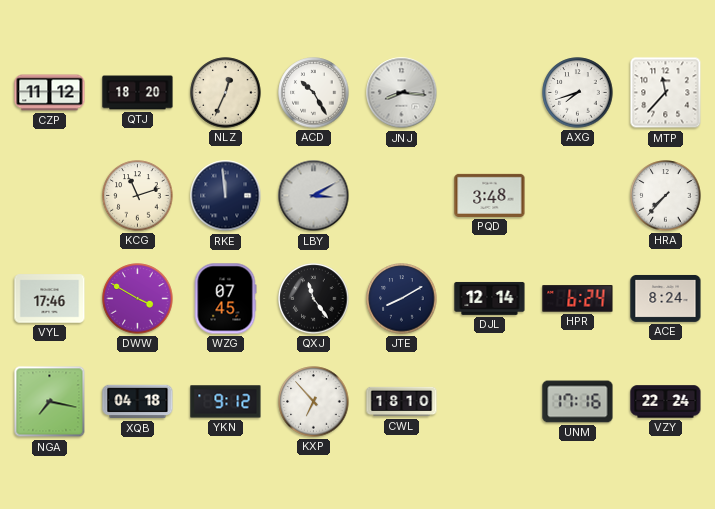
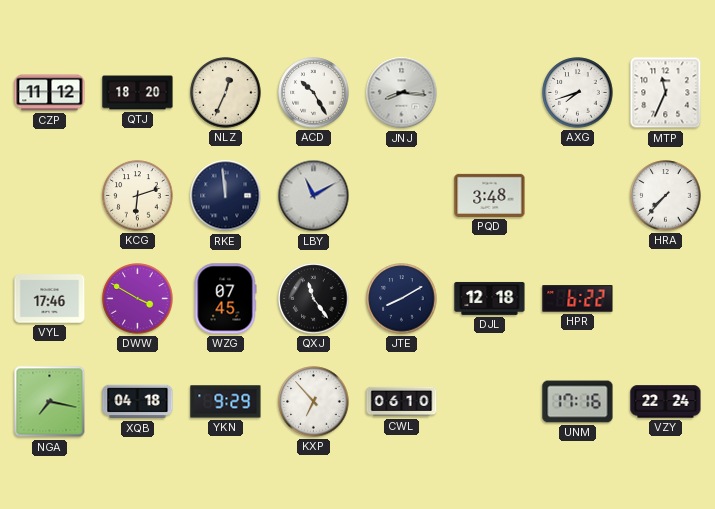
MTP: 11:37 -> 11:34 (666, 93)
KCG: 11:12 -> 6:12 (138, 196)
LBY: 3:10 -> 11:10 (314, 196)
DJL: 12:14 -> 12:18 (490, 298)
HPR: 6:24 -> 6:22 (578, 299)
ACE: 8:24 -> none (666, 298)
YKN: 9:12 -> 9:29 (226, 402)
CWL: 18:10 -> 06:10 (402, 402)
